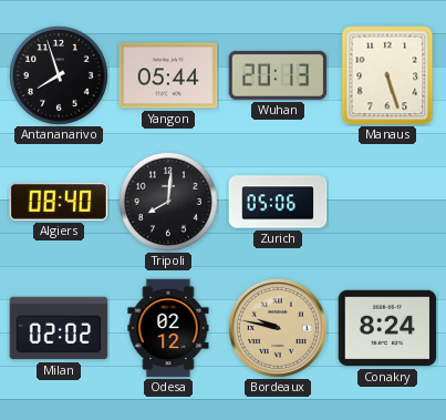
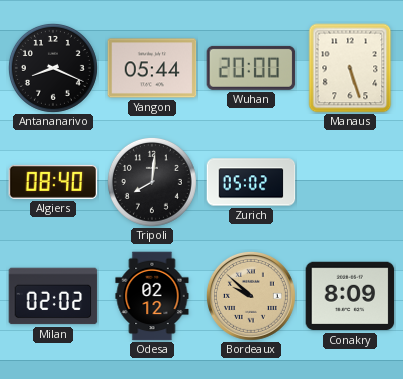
Antananarivo: 7:57 -> 8:19 (53, 68)
Wuhan: 20:13 -> 20:00 (251, 68)
Zurich: 05:06 -> 05:02 (251, 182)
Bordeaux: 9:47 -> 9:52 (251, 296)
Conakry: 8:24 -> 8:09 (350, 296)
